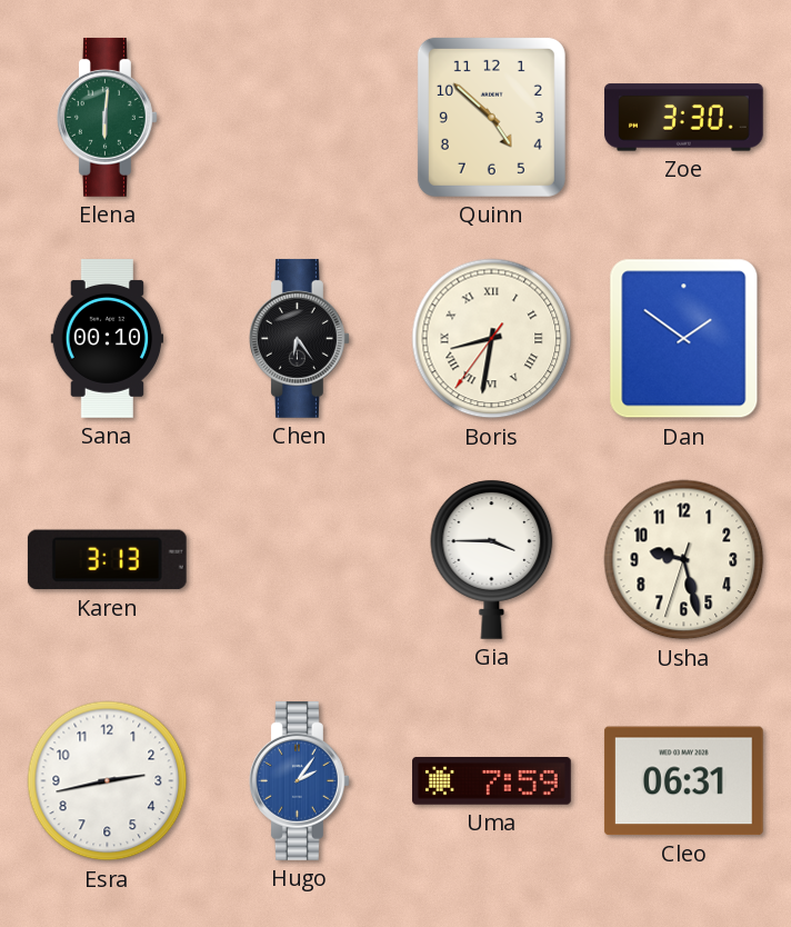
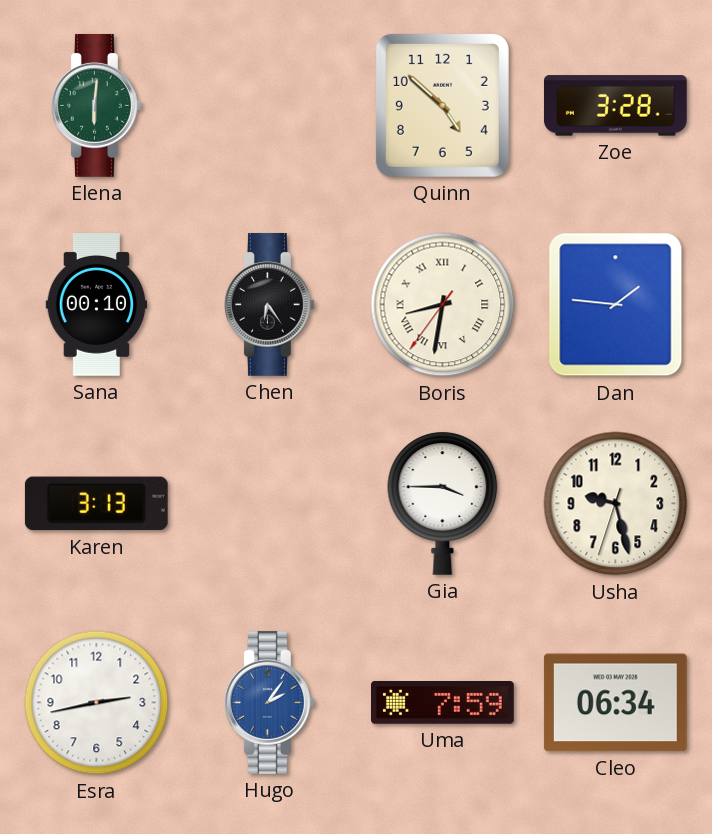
Zoe: 3:30 -> 3:28 (615, 106)
Dan: 1:51 -> 1:46 (616, 305)
Cleo: 06:31 -> 06:34 (615, 703)
